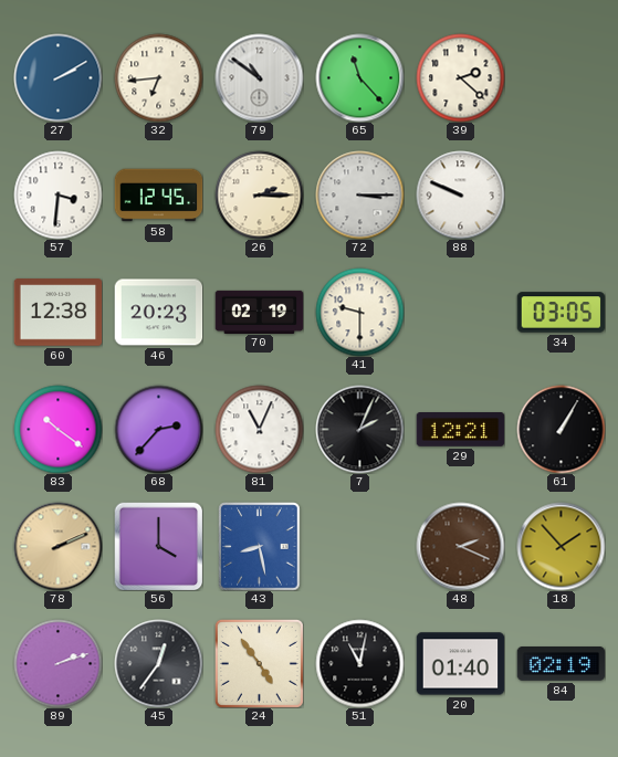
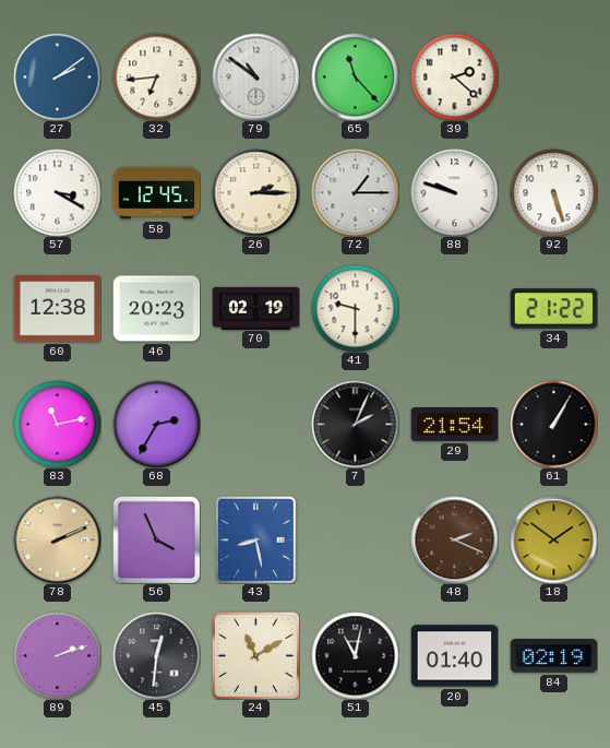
27: 2:10 -> 2:09 (57, 76)
57: 3:31 -> 3:20 (57, 192)
72: 3:15 -> 1:15 (355, 192)
88: 9:49 -> 9:48 (454, 192)
92: none -> 5:27 (553, 192)
34: 03:05 -> 21:22 (553, 309)
83: 10:21 -> 11:13 (57, 424)
68: 2:37 -> 2:35 (156, 424)
81: 11:04 -> none (259, 429)
29: 12:21 -> 21:54 (454, 425)
56: 4:00 -> 3:56 (156, 539)
18: 1:53 -> 1:51 (553, 539)
45: 12:36 -> 12:31 (156, 655)
24: 4:54 -> 11:10 (255, 655)
